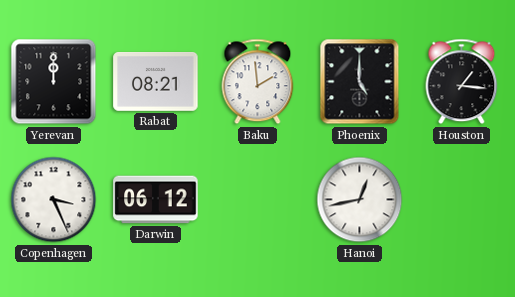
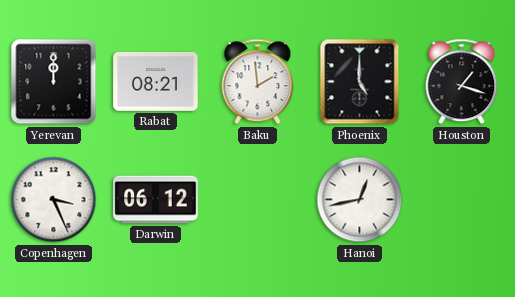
Houston: 1:16 -> 1:18 (462, 82)
